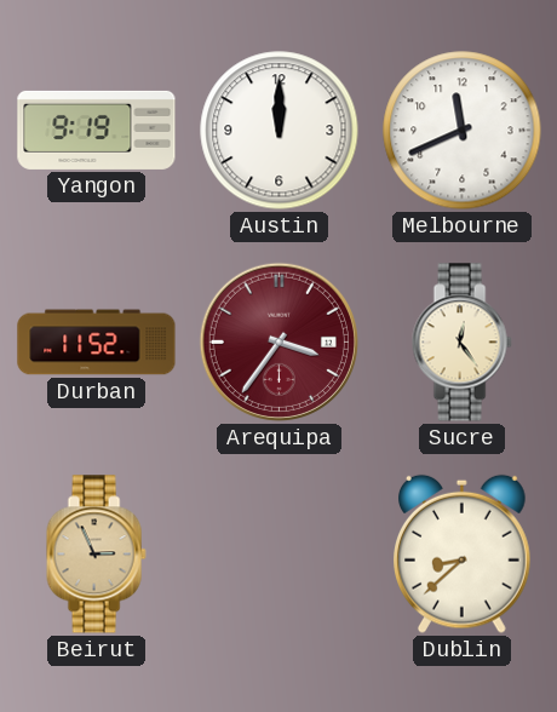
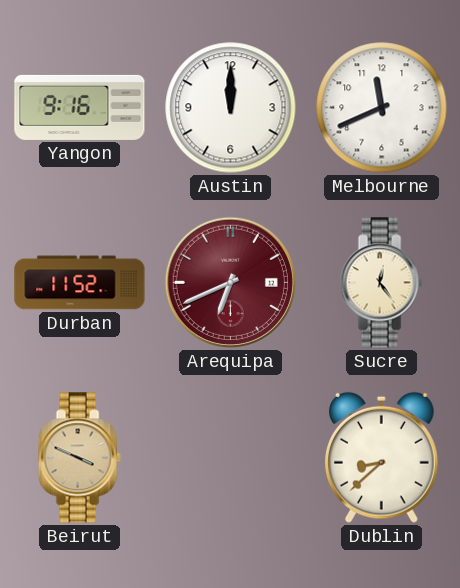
Yangon: 9:19 -> 9:16 (80, 107)
Arequipa: 3:36 -> 6:41 (230, 282)
Beirut: 2:56 -> 3:49 (79, 458)
